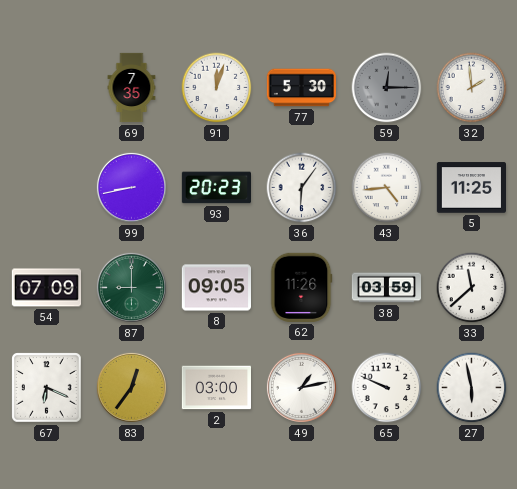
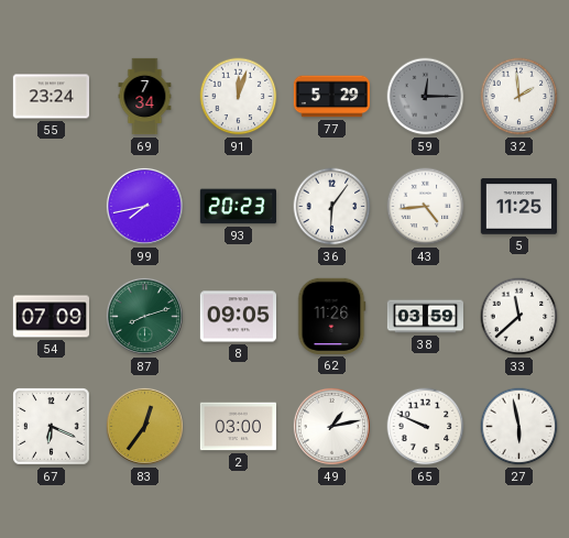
55: none -> 23:24 (51, 97)
69: 7:35 -> 7:34 (145, 97)
77: 5:30 -> 5:29 (332, 97)
99: 8:43 -> 7:43 (144, 206)
87: 9:00 -> 8:12 (144, 316)
